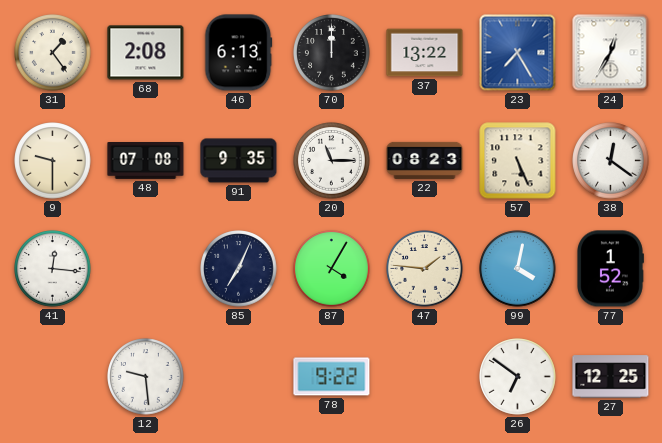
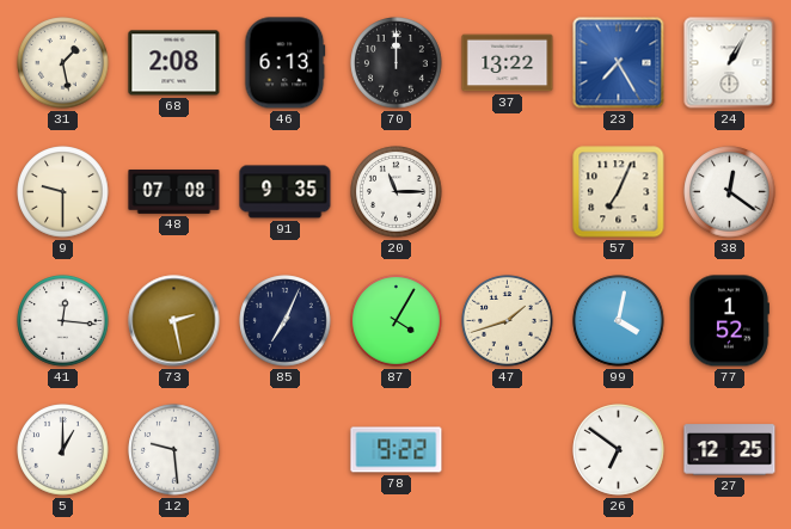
31: 1:24 -> 1:28 (63, 63)
24: 12:35 -> 1:05 (730, 63)
22: 08:23 -> none (425, 160)
57: 5:26 -> 7:04 (619, 192)
73: none -> 2:28 (174, 321)
47: 1:46 -> 1:42 (508, 321)
5: none -> 1:00 (63, 450)
